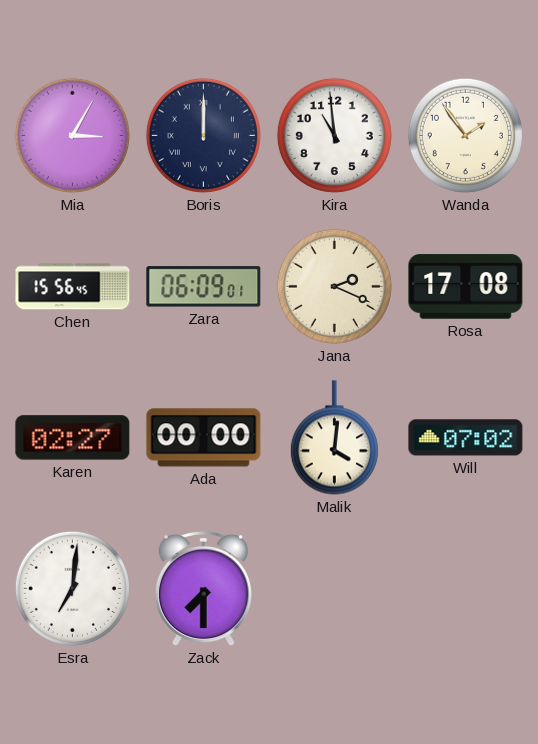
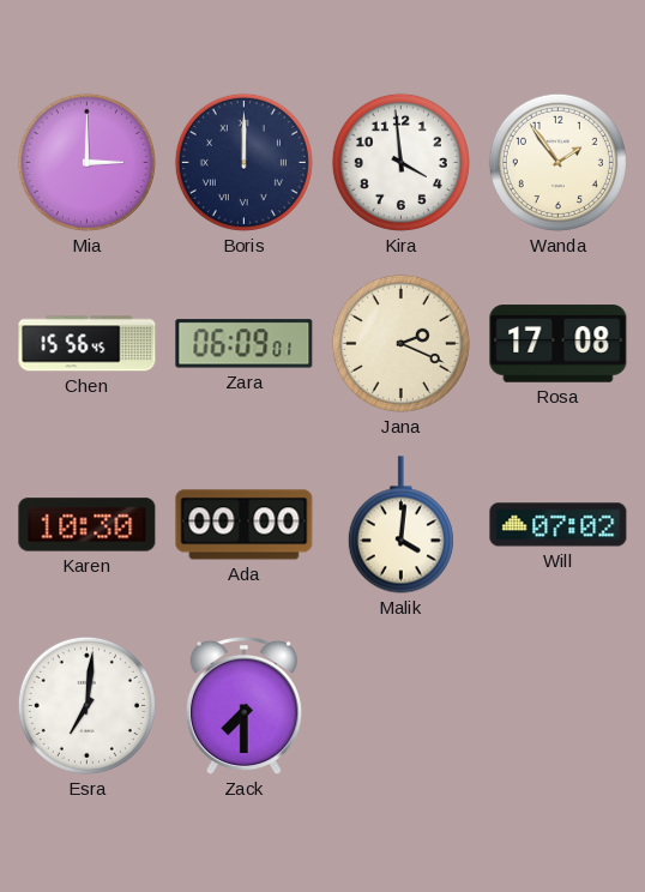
Mia: 3:05 -> 3:00 (86, 162)
Kira: 10:59 -> 3:59 (400, 162)
Karen: 02:27 -> 10:30 (88, 525)
